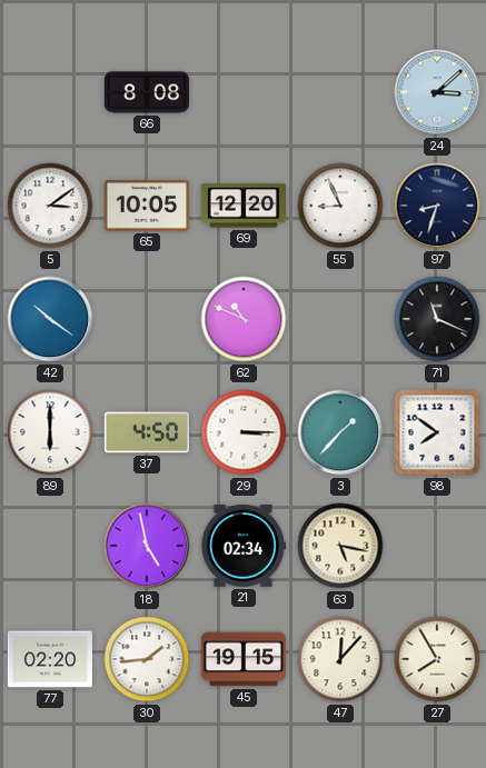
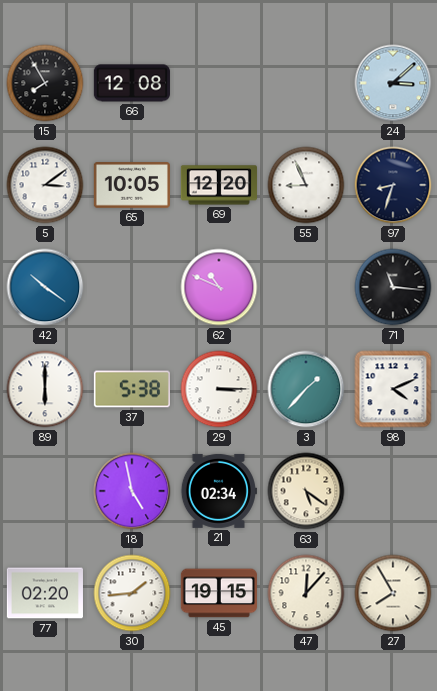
15: none -> 7:55 (45, 83)
66: 8:08 -> 12:08 (132, 83)
71: 11:19 -> 11:16 (393, 287)
37: 4:50 -> 5:38 (132, 389)
98: 7:51 -> 4:11 (393, 389)
63: 5:17 -> 5:21 (306, 491)
